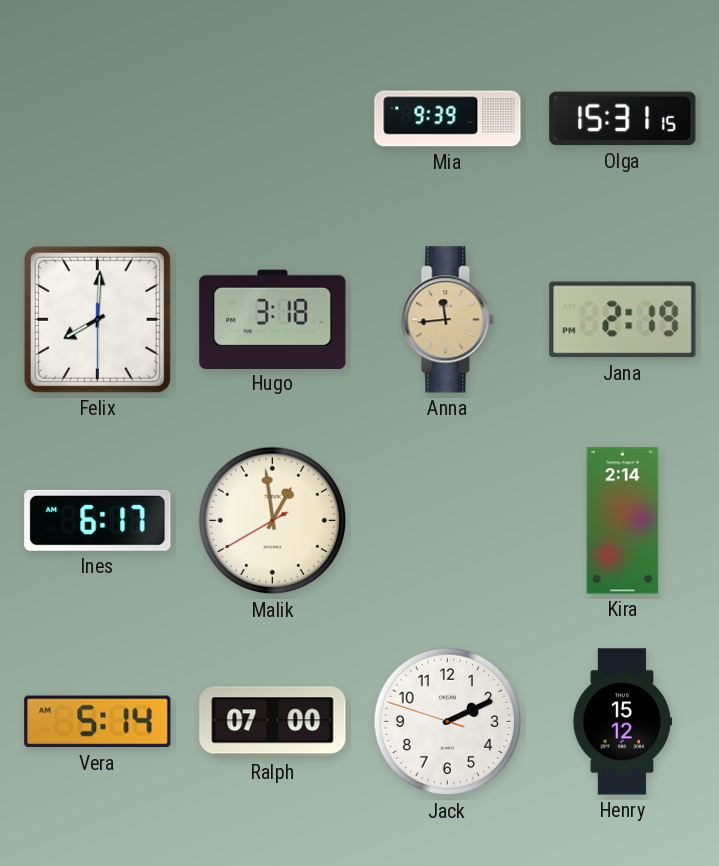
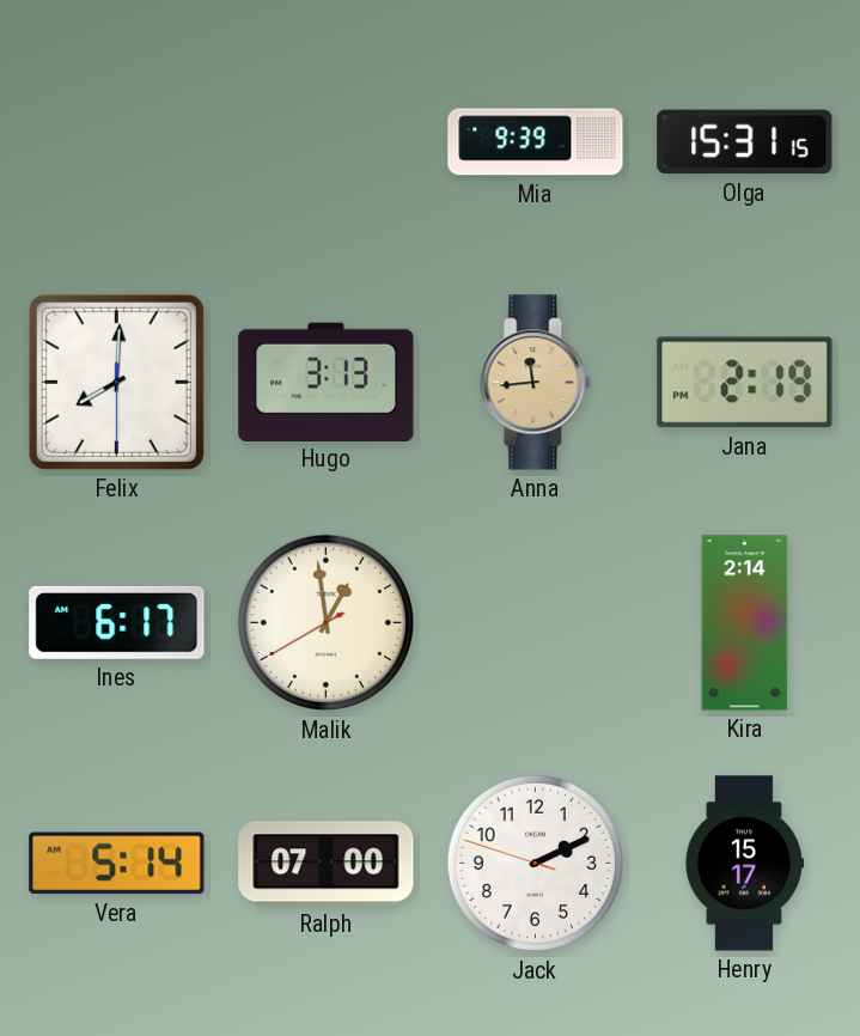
Hugo: 3:18 -> 3:13 (327, 382)
Henry: 15:12 -> 15:17 (744, 864)
